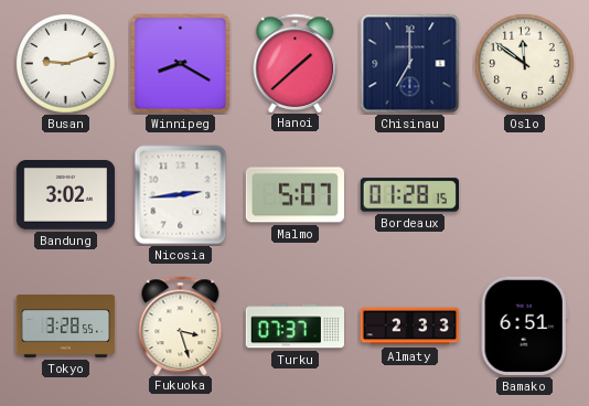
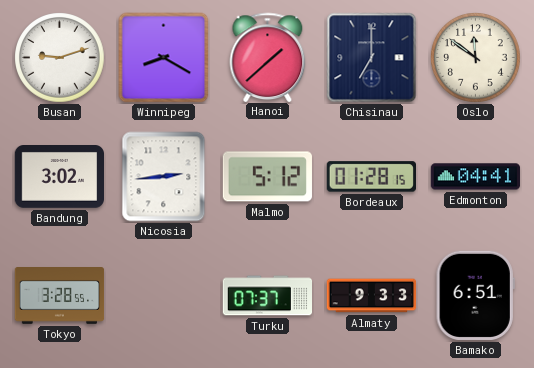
Malmo: 5:07 -> 5:12 (267, 177)
Edmonton: none -> 04:41 (476, 177)
Fukuoka: 3:27 -> none (181, 325)
Almaty: 2:33 -> 9:33 (372, 296)
